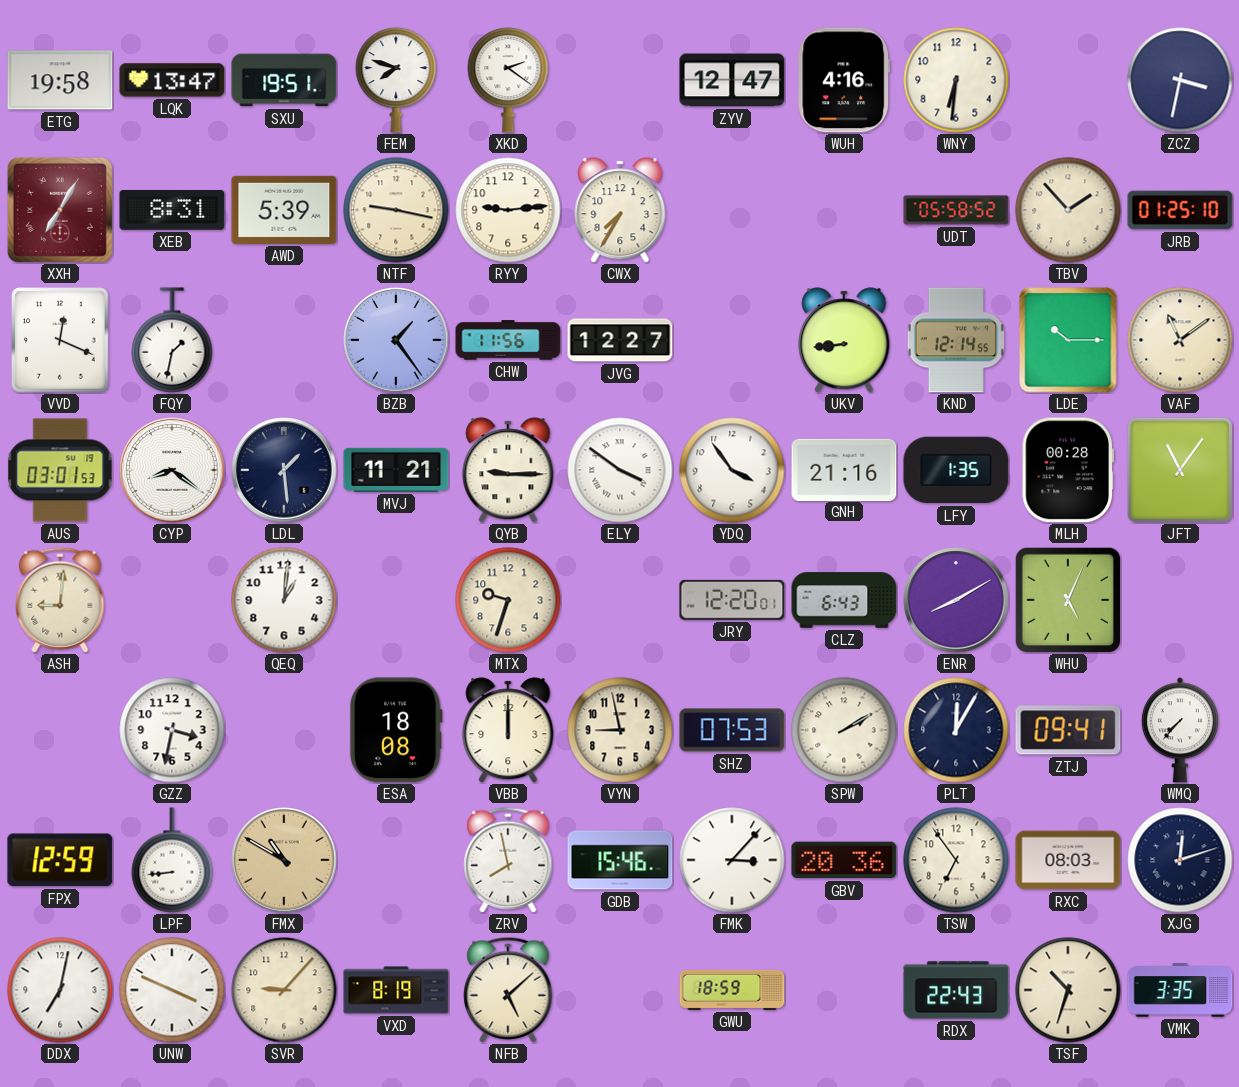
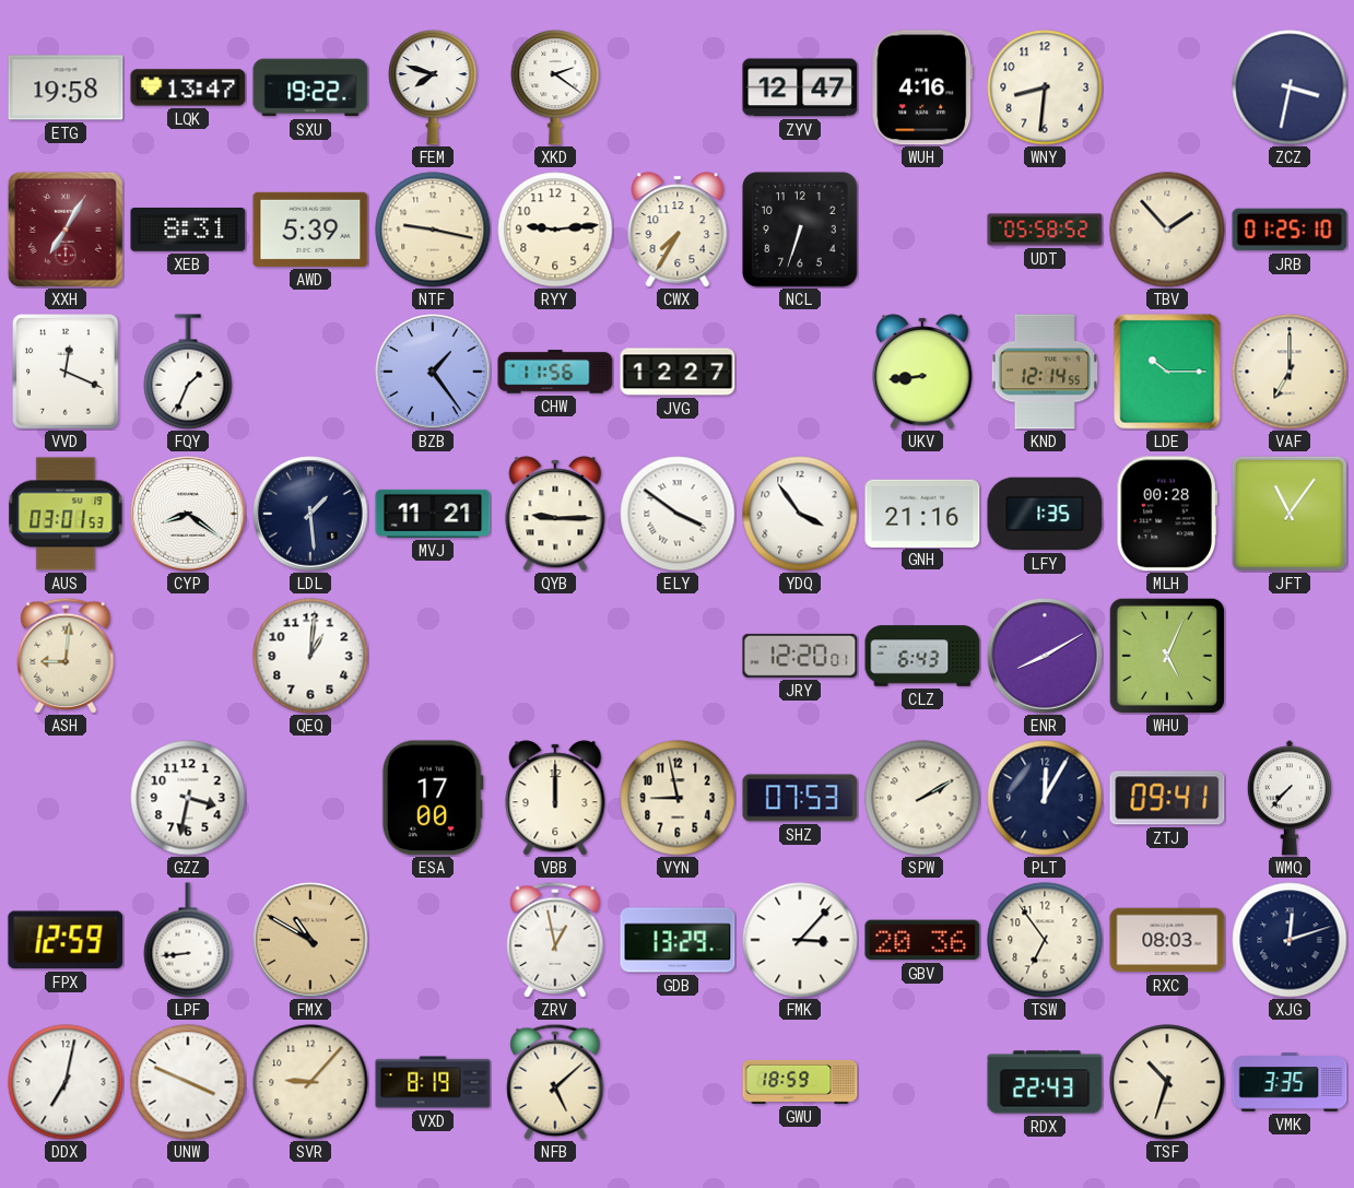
SXU: 19:51 -> 19:22 (310, 87)
WNY: 6:31 -> 8:31 (1045, 87)
NCL: none -> 6:33 (800, 230)
FQY: 1:32 -> 1:34 (188, 372)
VAF: 11:09 -> 7:00 (1290, 372)
MTX: 9:33 -> none (508, 600)
ESA: 18:08 -> 17:00 (433, 798)
ZRV: 7:58 -> 12:58 (555, 940)
GDB: 15:46 -> 13:29 (678, 940)
